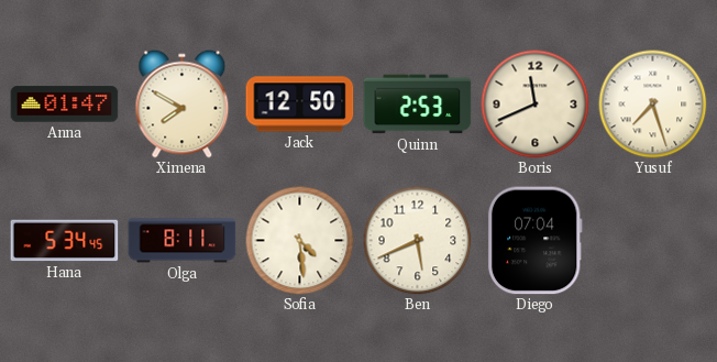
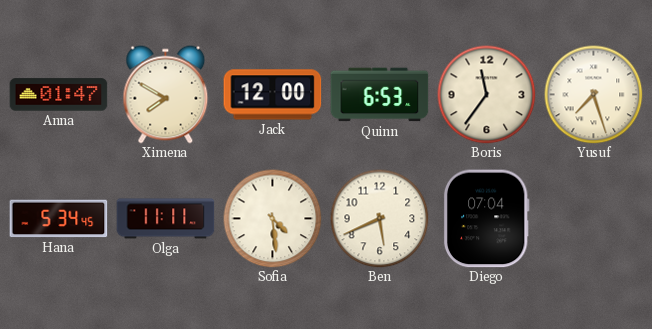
Jack: 12:50 -> 12:00 (273, 95)
Quinn: 2:53 -> 6:53 (380, 95)
Boris: 11:41 -> 11:36 (487, 95)
Olga: 8:11 -> 11:11 (166, 219)
